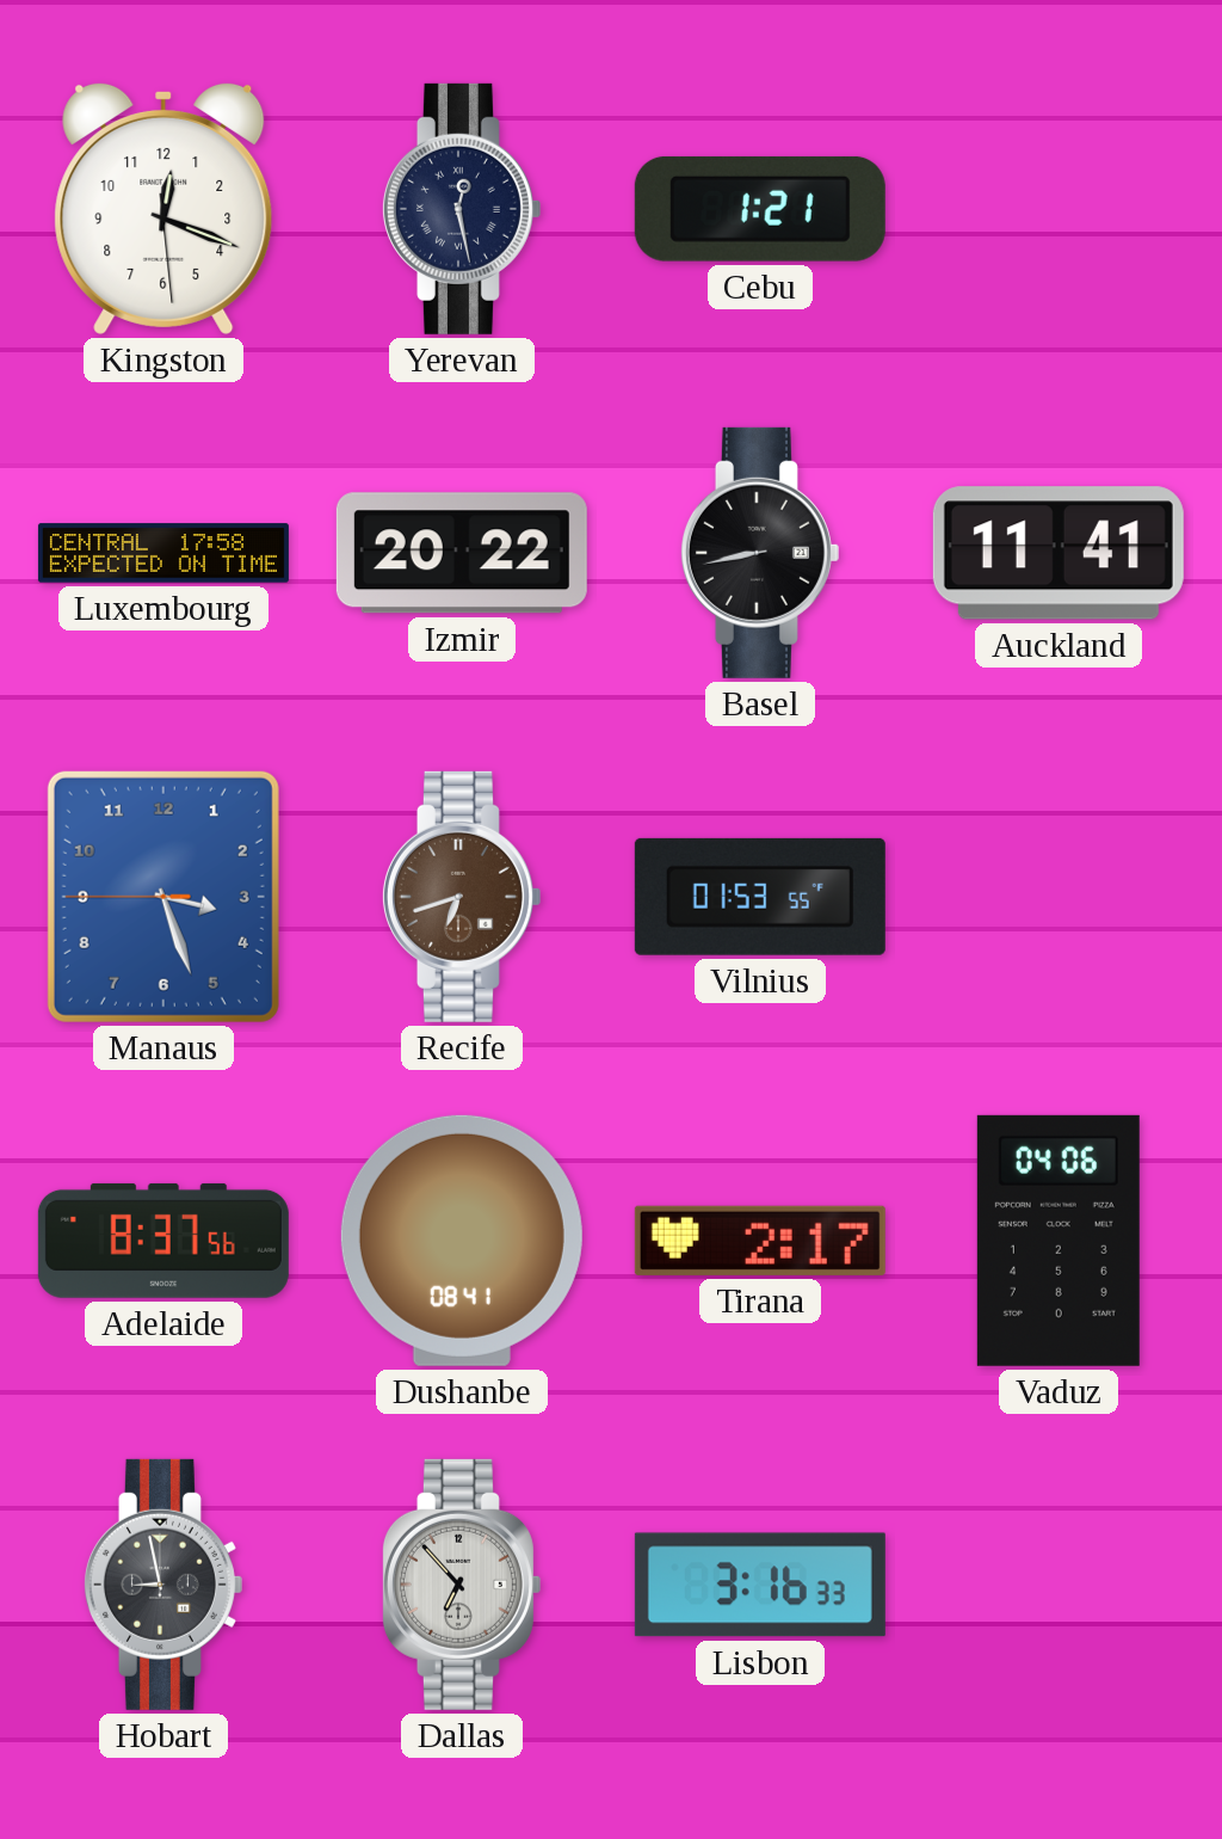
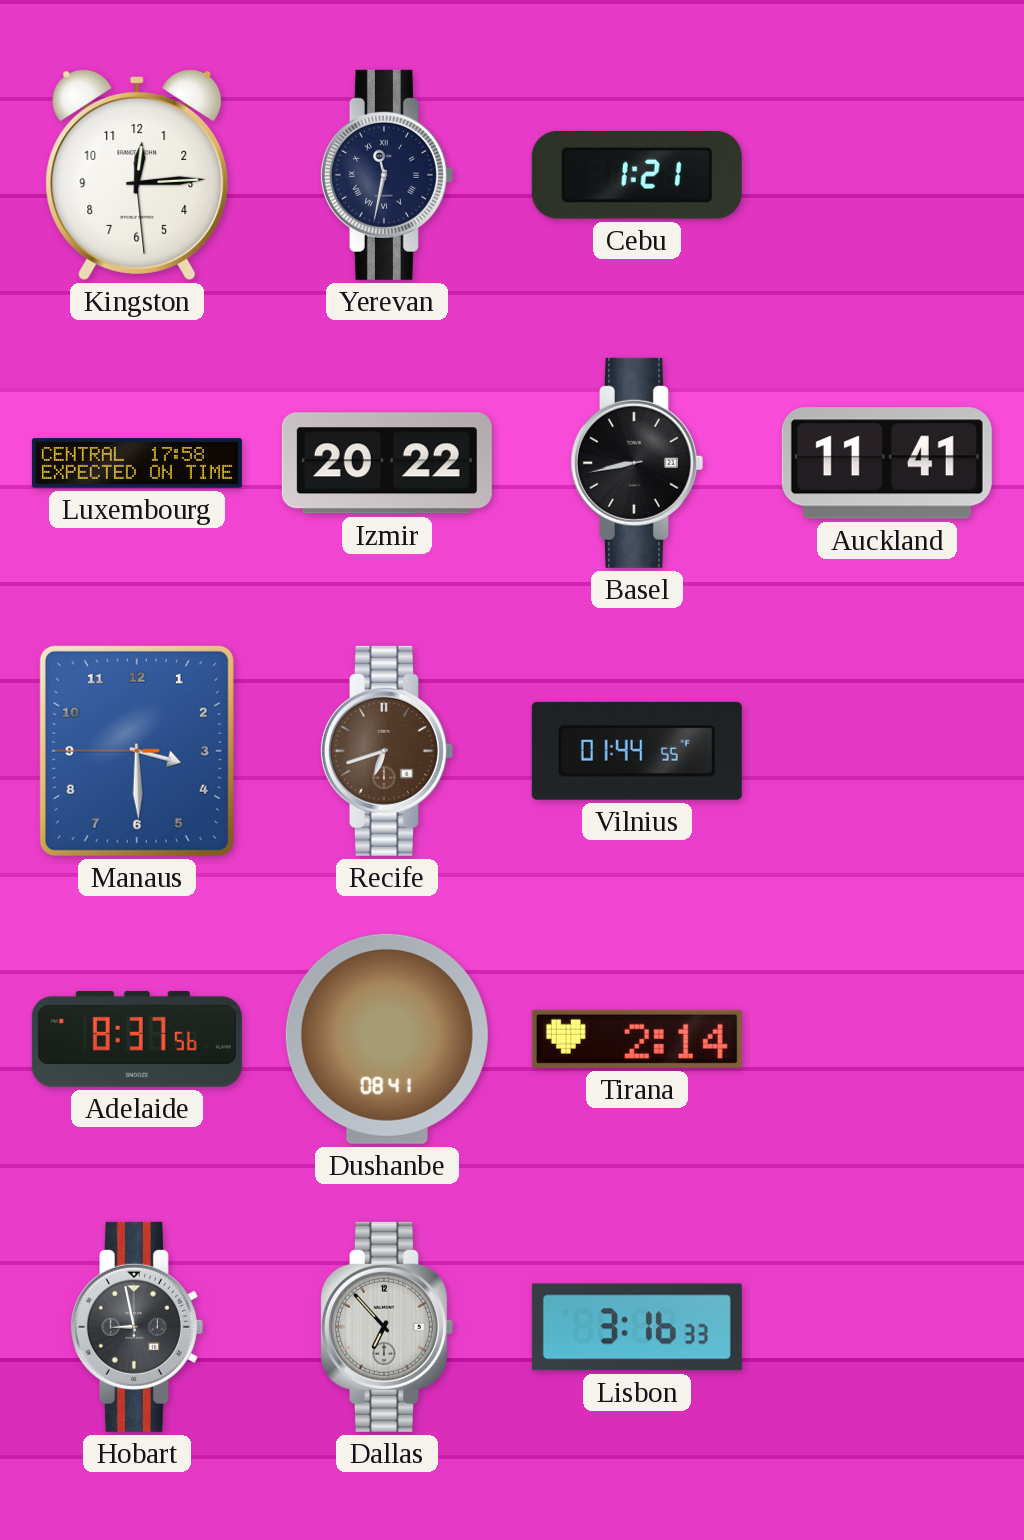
Kingston: 12:18 -> 12:14 (137, 174)
Yerevan: 12:28 -> 11:32 (386, 175)
Manaus: 3:26 -> 3:29 (137, 751)
Vilnius: 01:53 -> 01:44 (637, 751)
Tirana: 2:17 -> 2:14 (637, 1039)
Vaduz: 04:06 -> none (1059, 1241)
